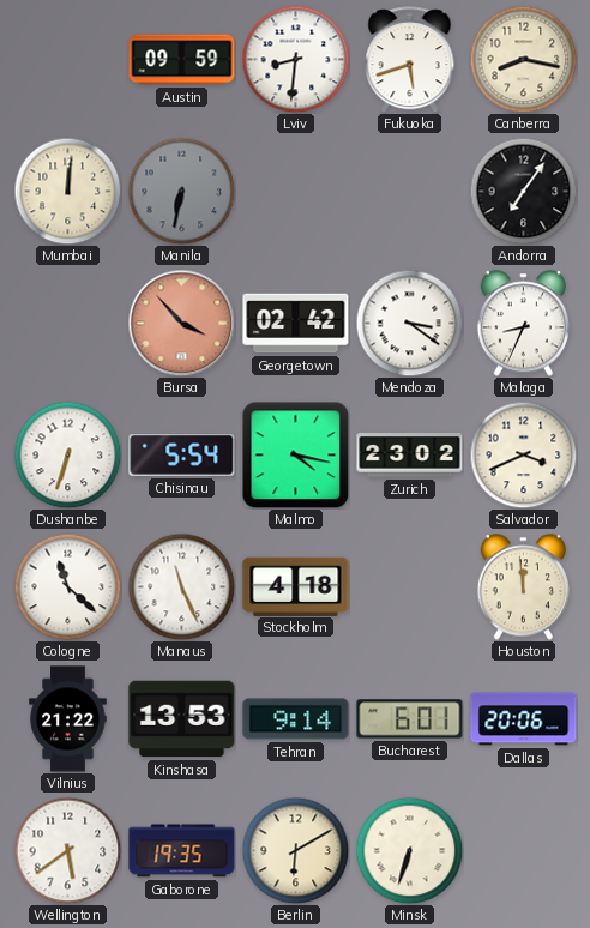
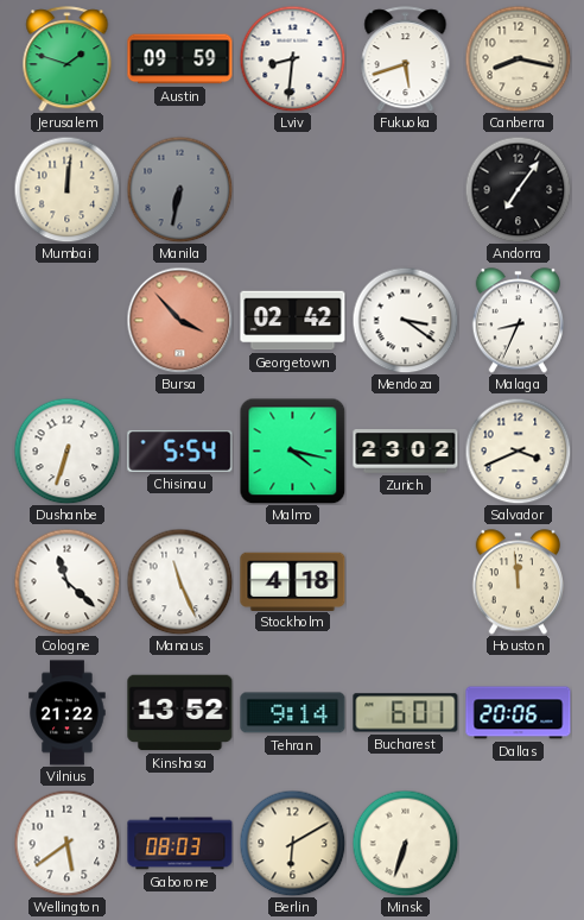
Jerusalem: none -> 1:48 (68, 59)
Kinshasa: 13:53 -> 13:52 (180, 713)
Gaborone: 19:35 -> 08:03 (180, 844)
